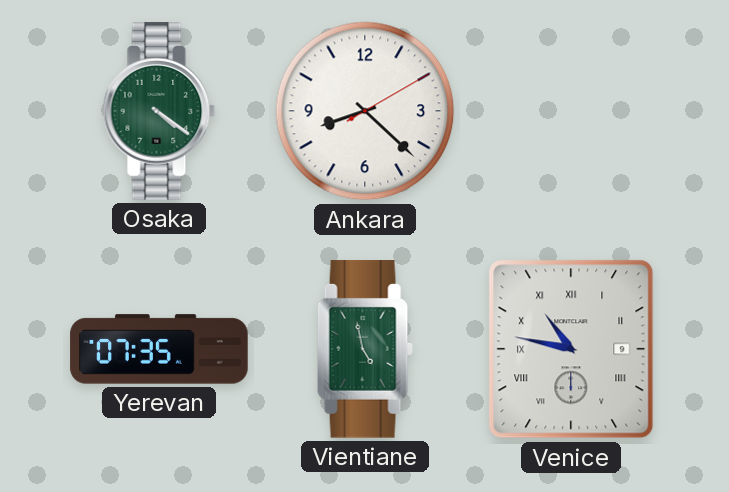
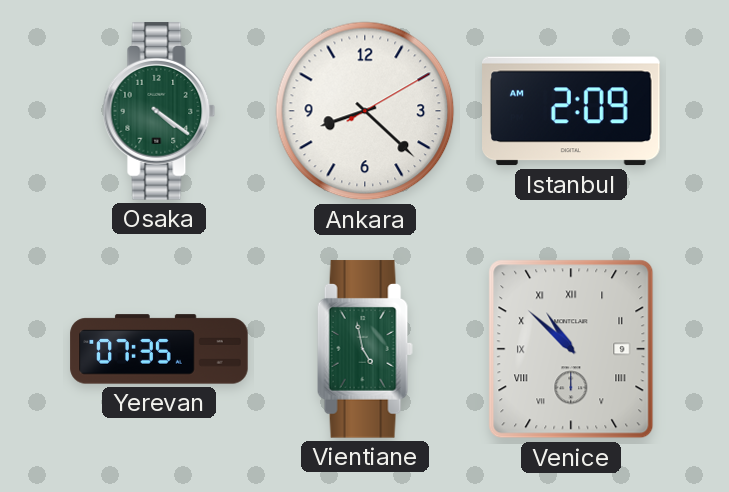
Istanbul: none -> 2:09 (572, 111)
Venice: 10:47 -> 10:52 (571, 349)
